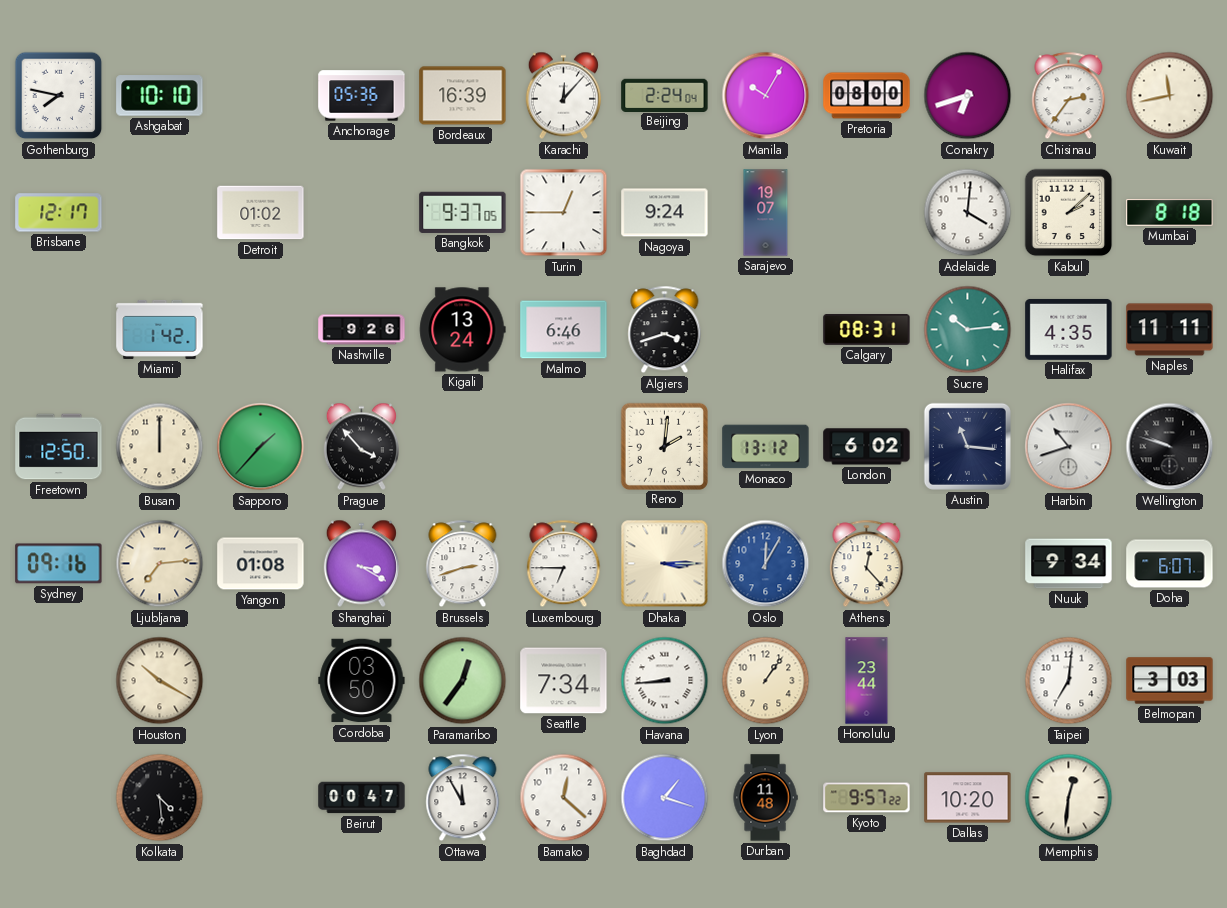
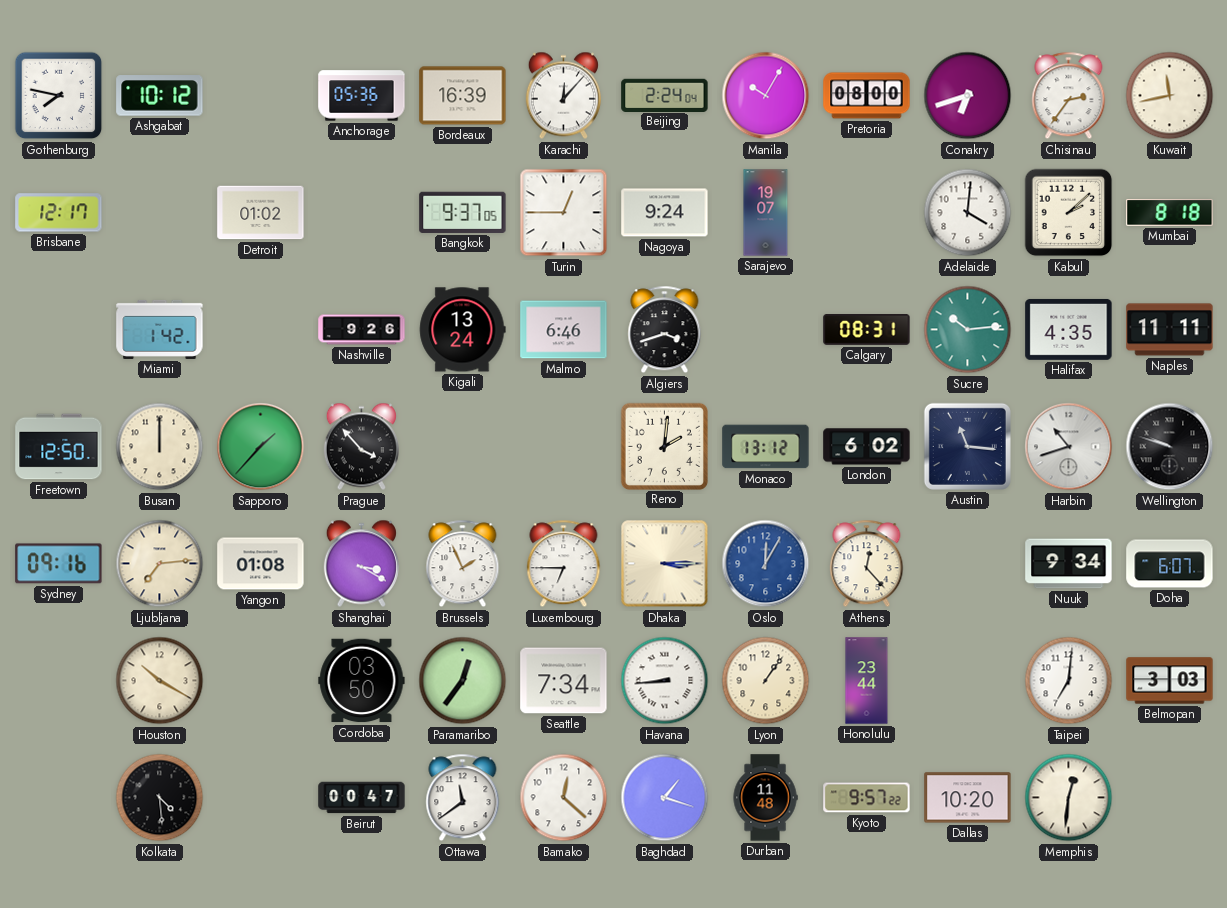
Ashgabat: 10:10 -> 10:12 (160, 96)
Brussels: 2:42 -> 1:56 (463, 564)
Ottawa: 11:55 -> 11:39 (463, 798)
